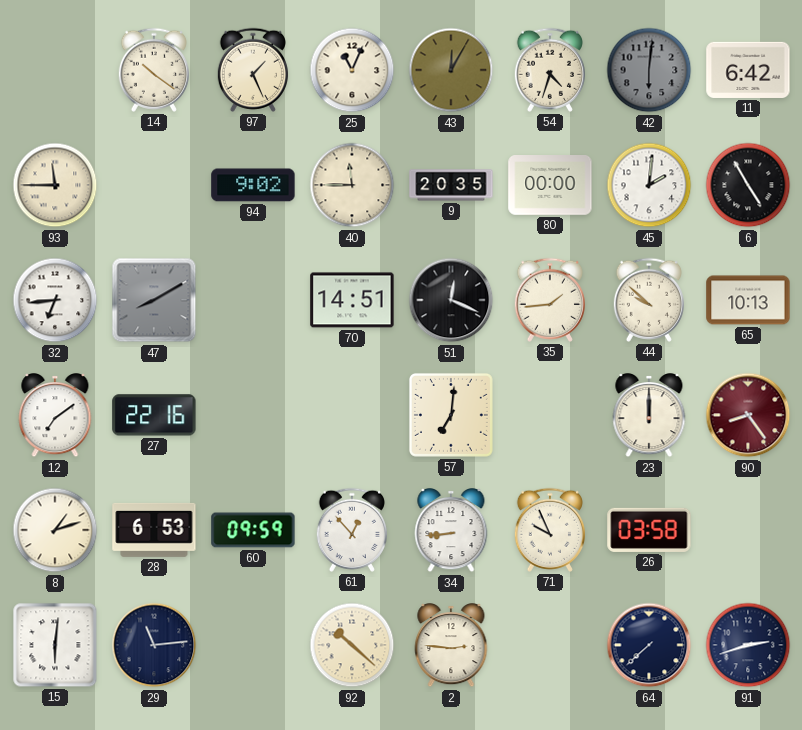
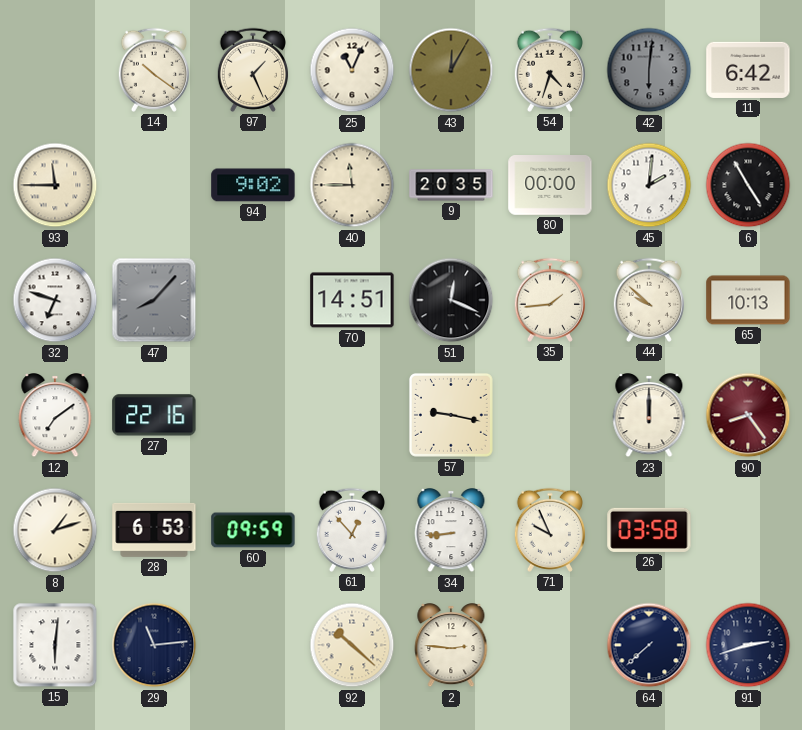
32: 6:44 -> 6:48 (55, 300)
47: 8:10 -> 8:07 (154, 300)
57: 7:01 -> 9:17 (451, 415)
